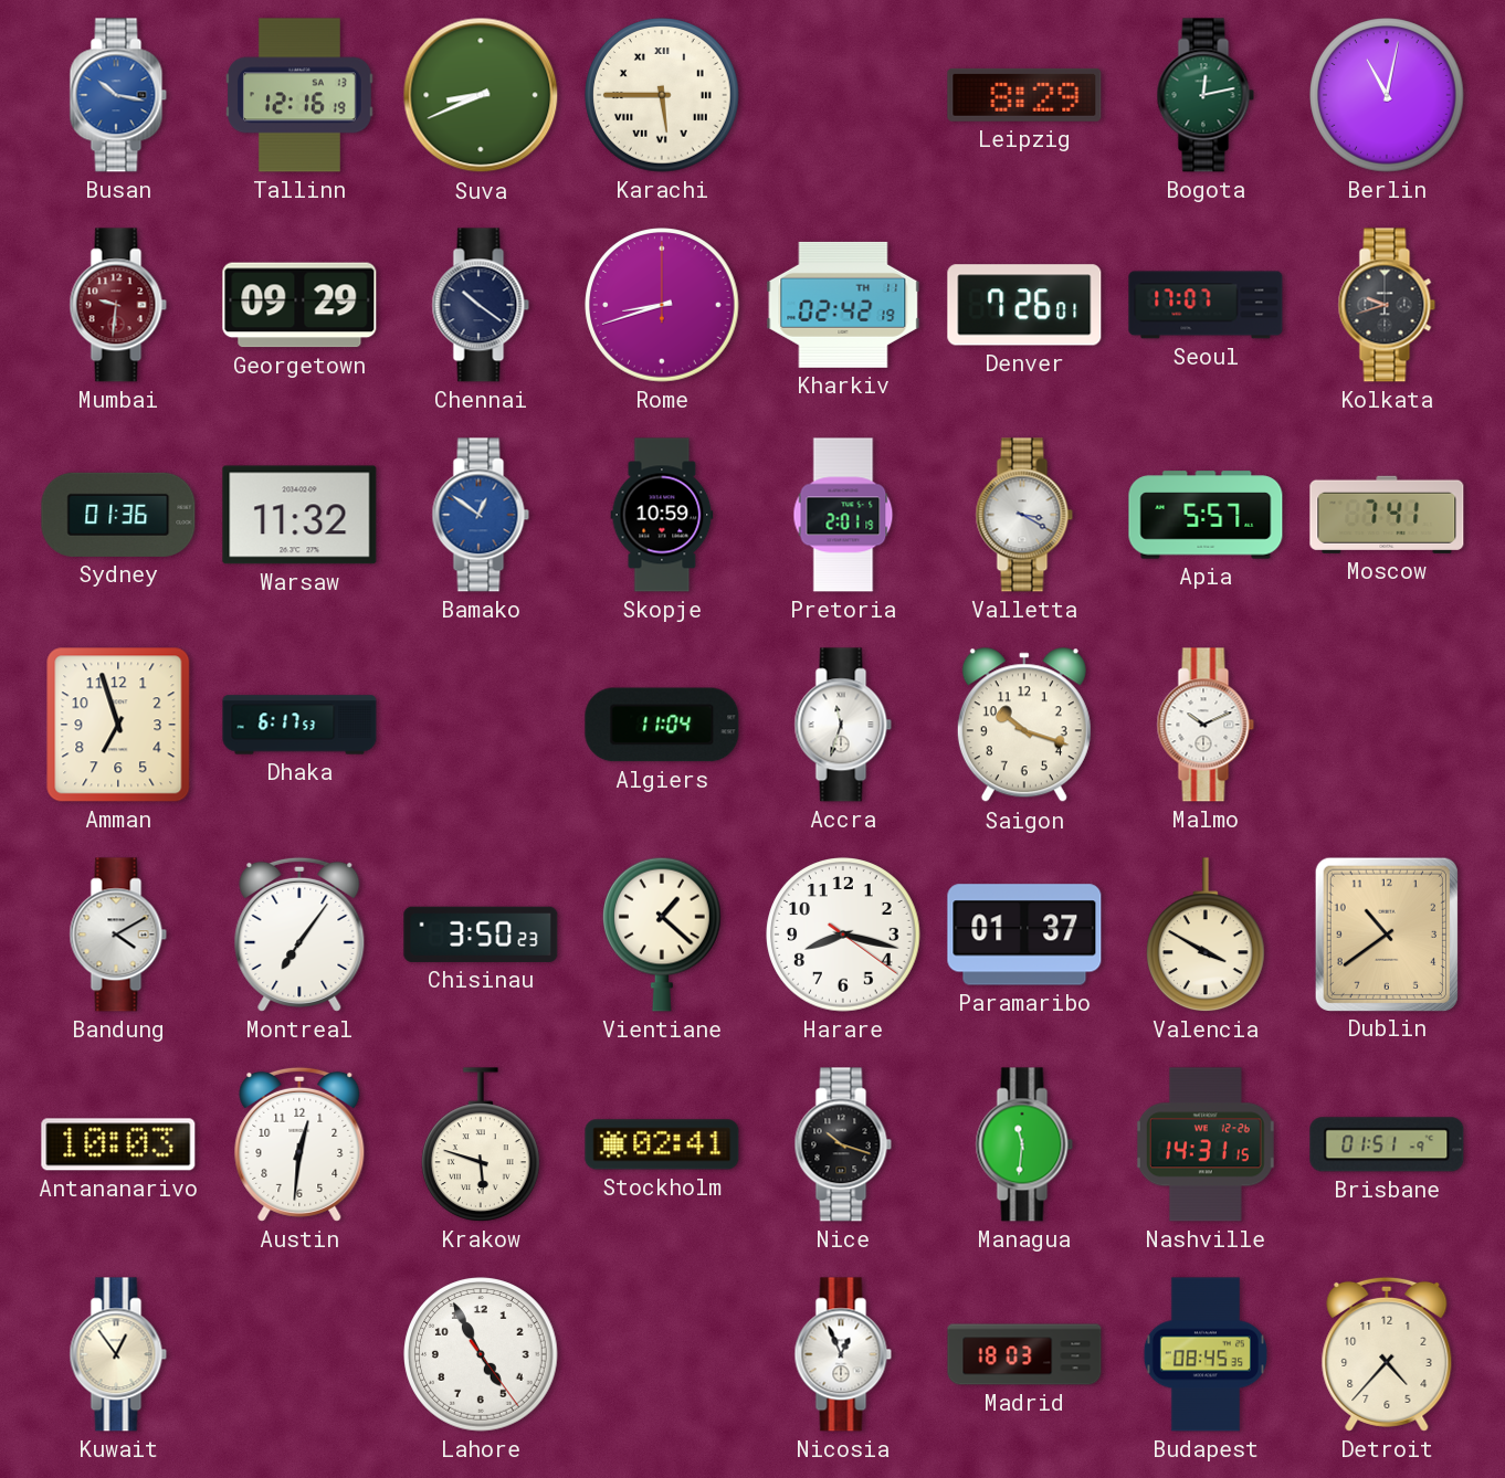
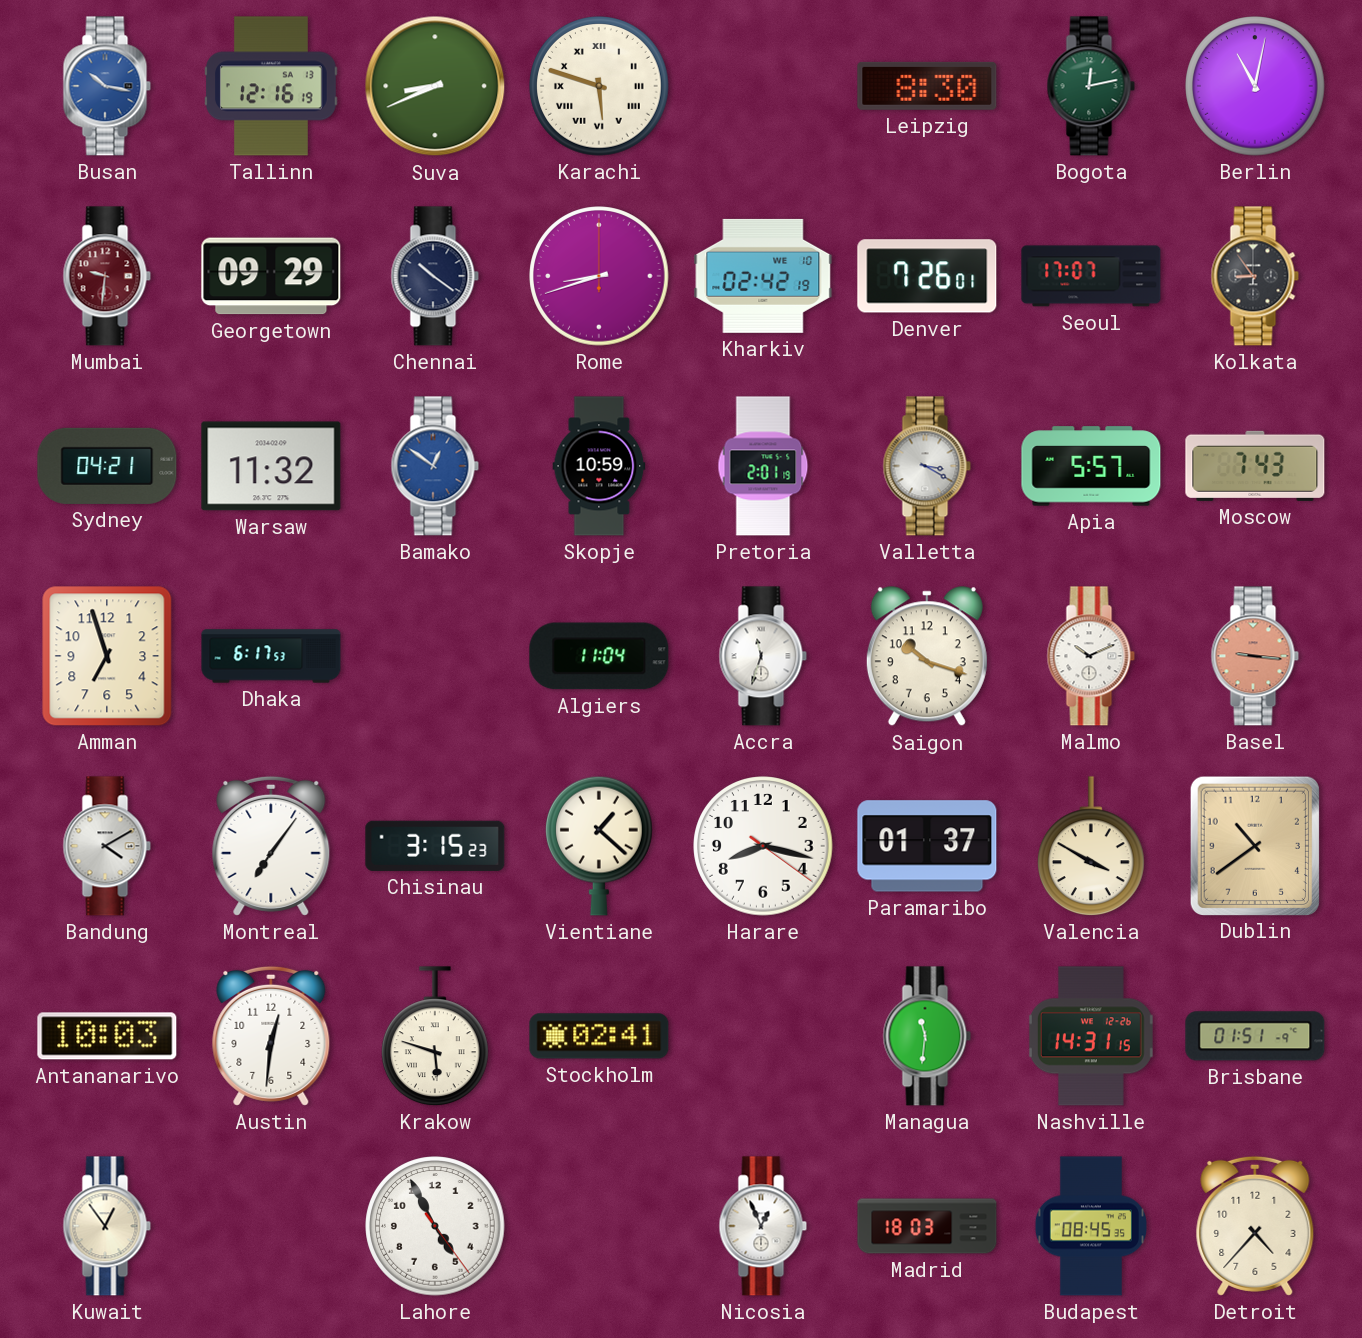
Karachi: 5:45 -> 5:48 (599, 86)
Leipzig: 8:29 -> 8:30 (927, 86)
Kharkiv date: TH 11 -> WE 10 (763, 276)
Kolkata: 9:42 -> 8:54 (1255, 276)
Sydney: 01:36 -> 04:21 (107, 466)
Moscow: 7:41 -> 7:43 (1255, 466)
Basel: none -> 9:16 (1255, 656)
Chisinau: 3:50 -> 3:15 (435, 846)
Nice: 10:18 -> none (843, 1144)
